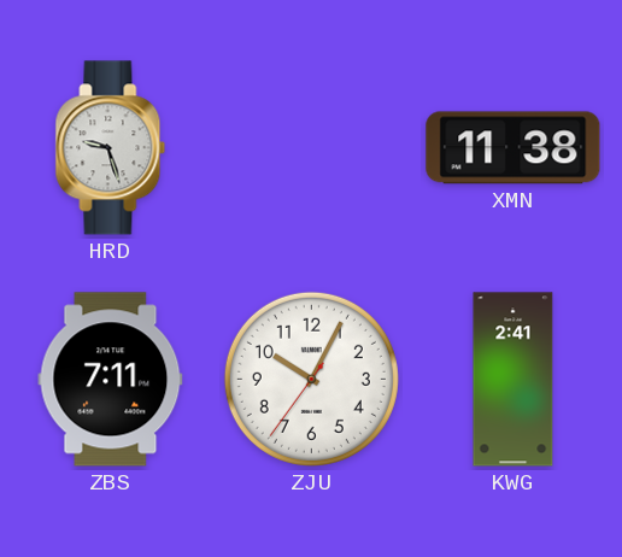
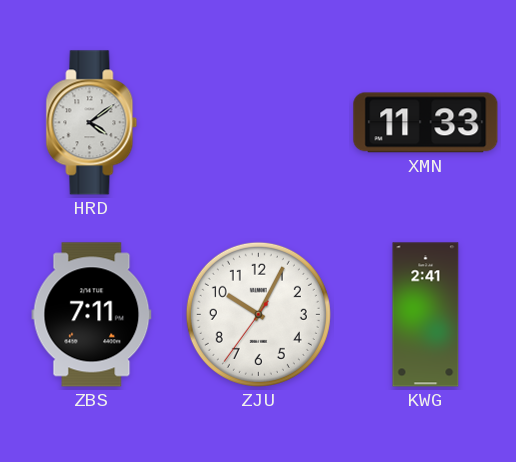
HRD: 9:27 -> 4:09 (92, 123)
XMN: 11:38 -> 11:33 (426, 123)
